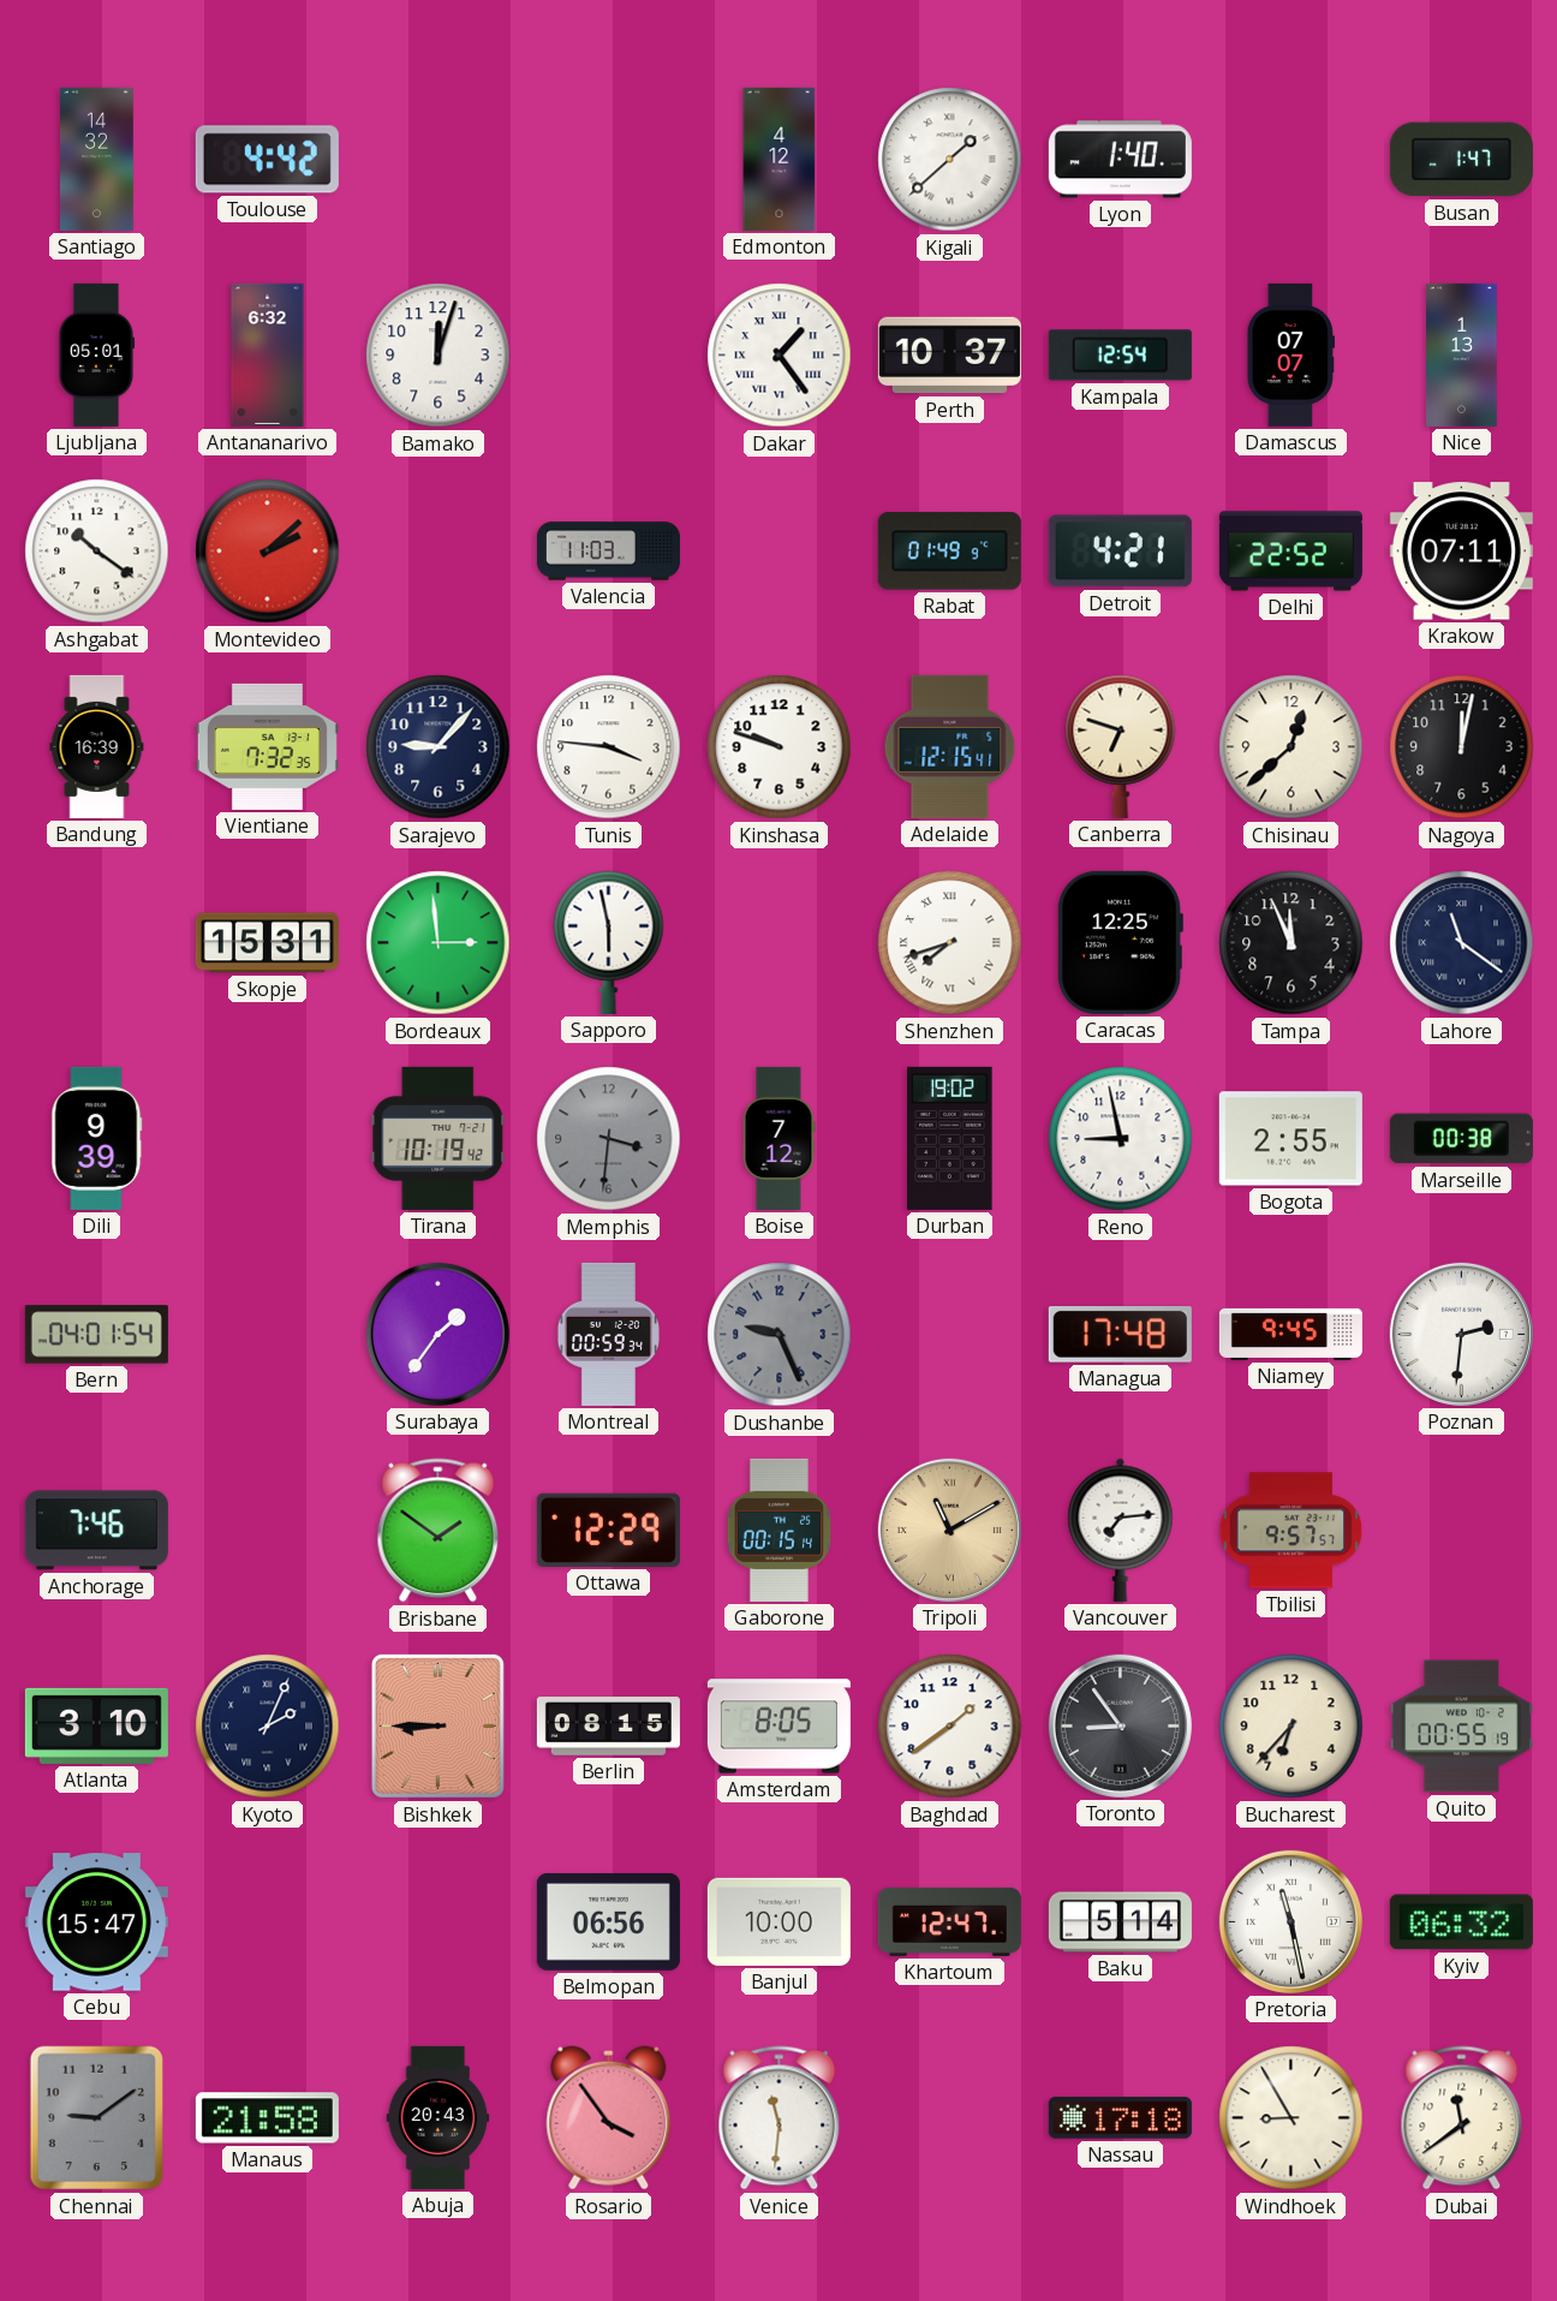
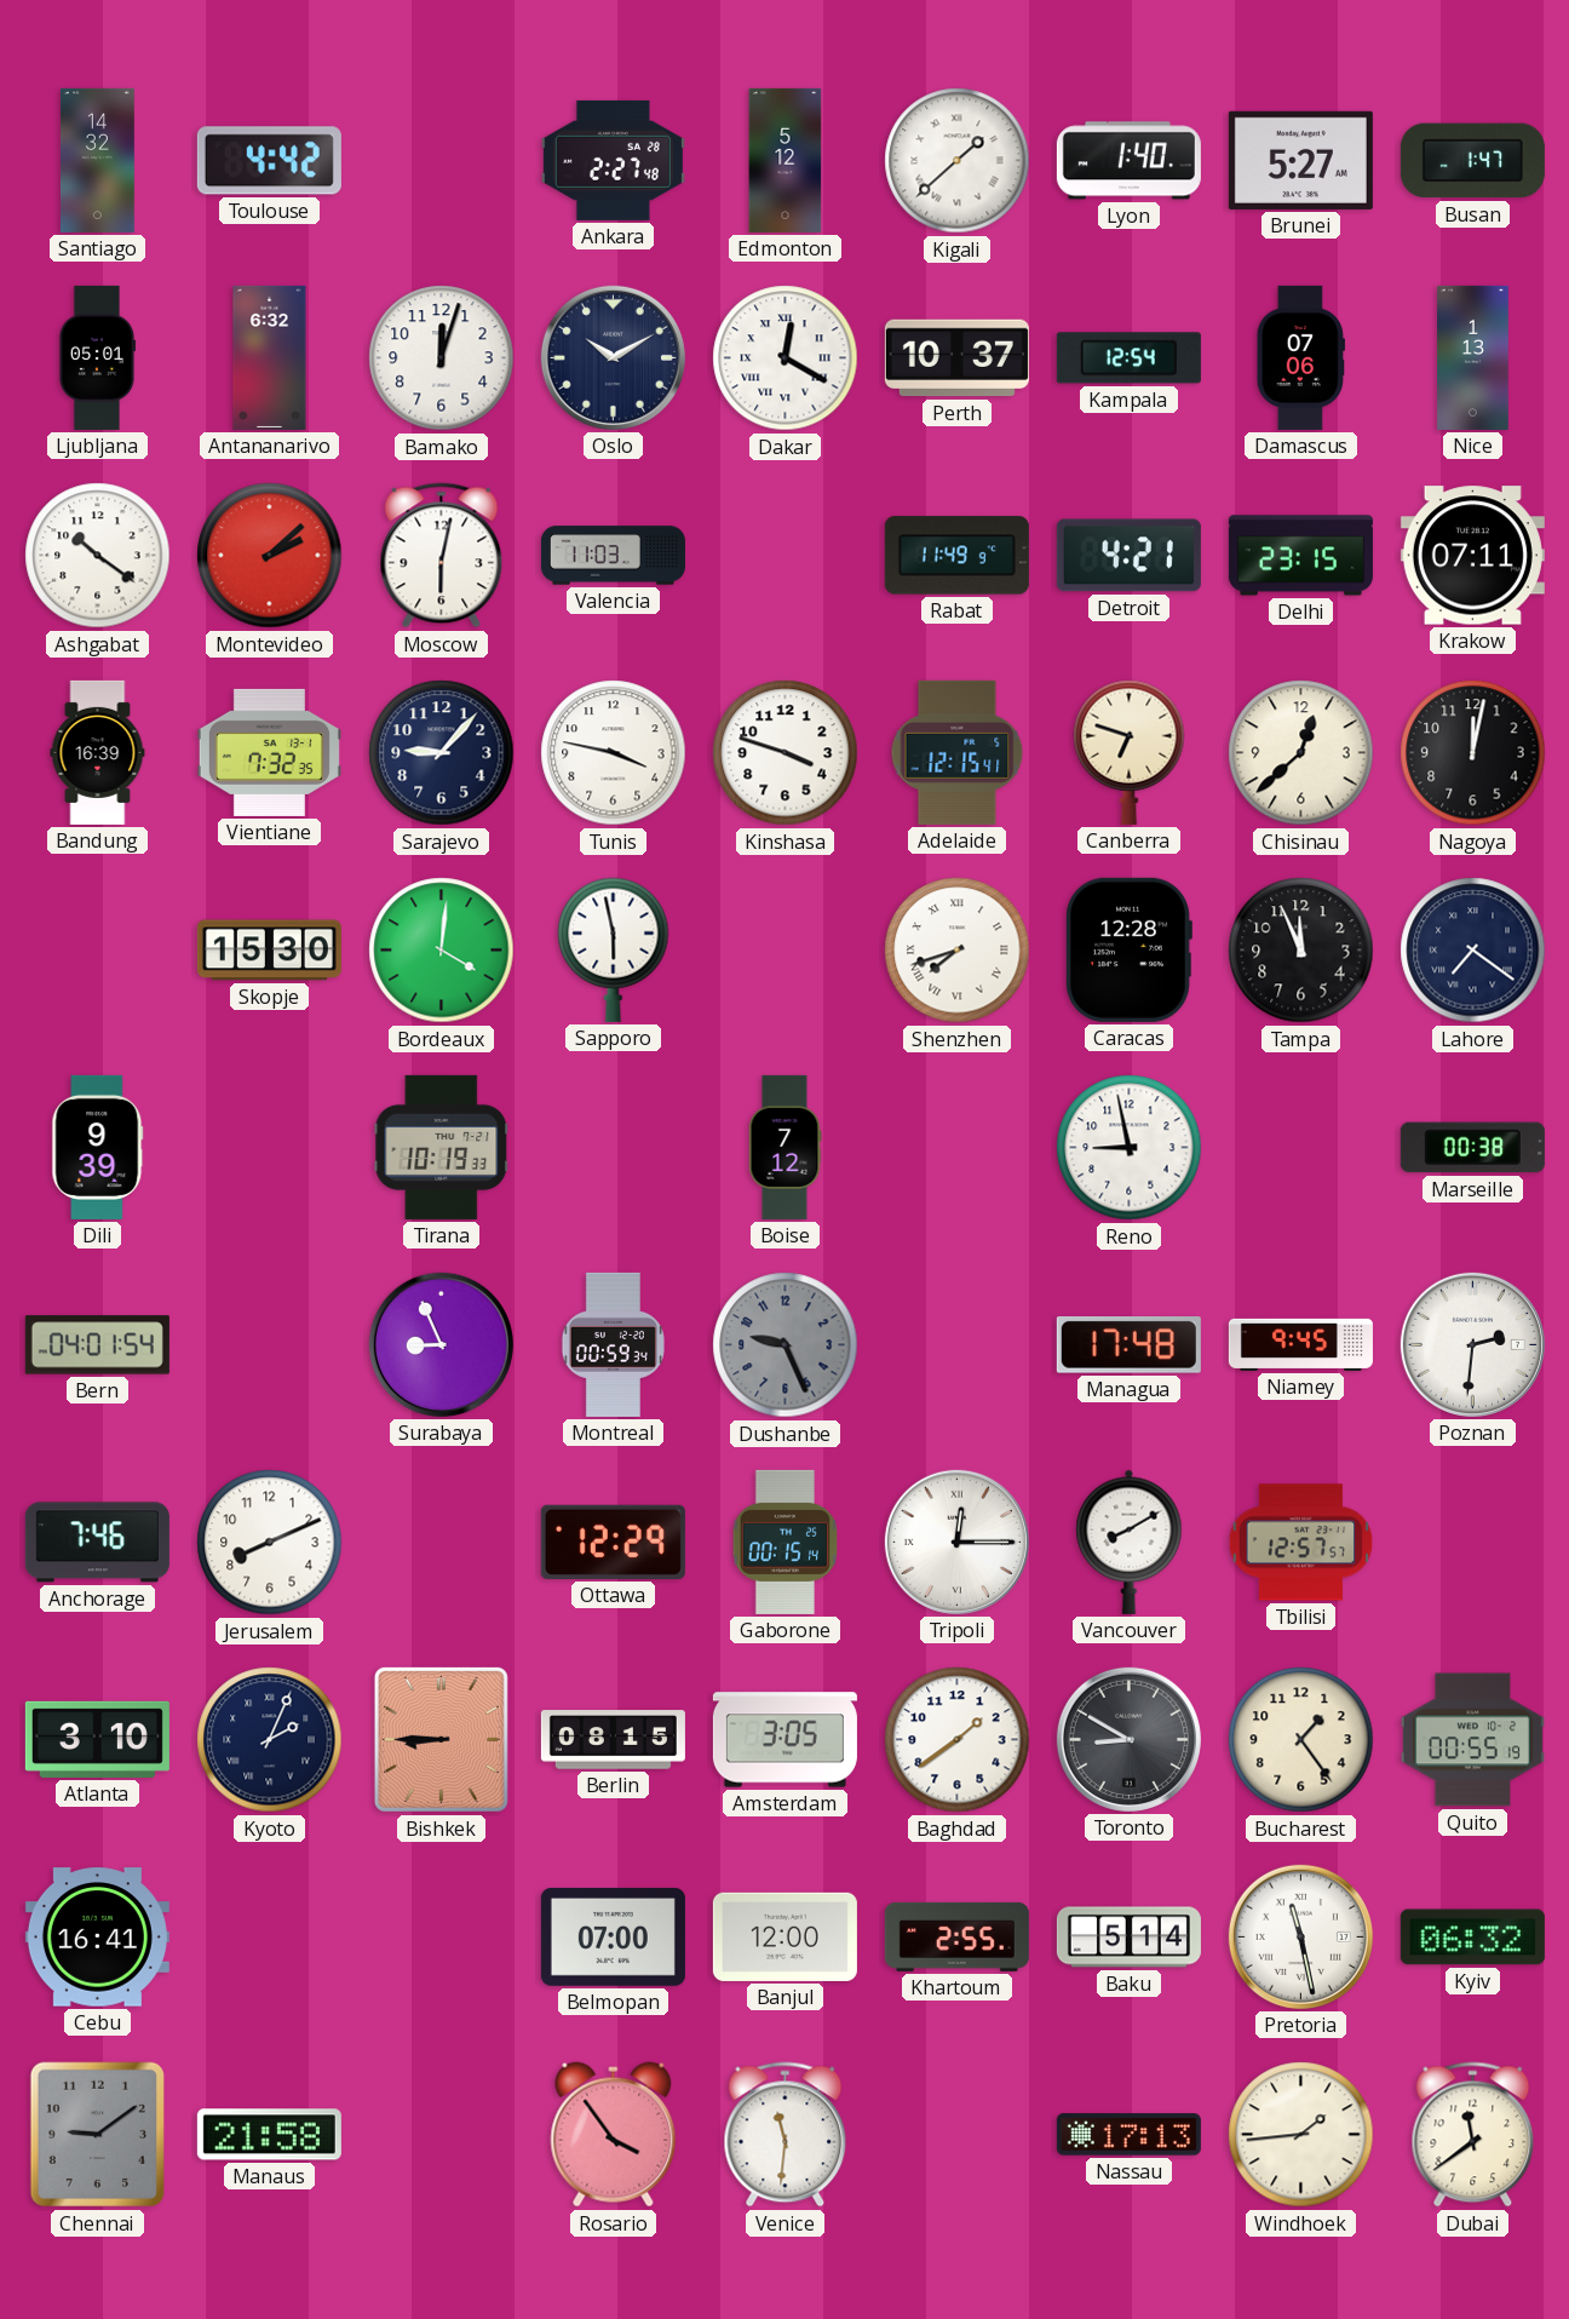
Ankara: none -> 2:27 (613, 160)
Edmonton: 4:12 -> 5:12 (786, 160)
Brunei: none -> 5:27 (1300, 160)
Oslo: none -> 10:10 (613, 357)
Dakar: 1:24 -> 12:20 (786, 358)
Damascus: 07:07 -> 07:06 (1300, 357)
Moscow: none -> 6:02 (442, 556)
Rabat: 01:49 -> 11:49 (956, 556)
Delhi: 22:52 -> 23:15 (1300, 556)
Tunis: 3:46 -> 3:47 (614, 753)
Kinshasa: 9:48 -> 3:48 (786, 753)
Skopje: 15:31 -> 15:30 (269, 951)
Bordeaux: 2:59 -> 4:01 (442, 951)
Caracas: 12:25 -> 12:28 (1128, 949)
Lahore: 11:21 -> 7:21 (1473, 951)
Tirana: 10:19:42 -> 10:19:33 (442, 1147)
Memphis: 3:31 -> none (609, 1139)
Durban: 19:02 -> none (950, 1138)
Bogota: 2:55 -> none (1290, 1139)
Surabaya: 1:36 -> 8:56 (441, 1344)
Jerusalem: none -> 8:11 (270, 1543)
Brisbane: 1:51 -> none (439, 1531)
Tripoli: 11:10 -> 12:15 (956, 1542)
Tripoli dial: champagne -> white (956, 1542)
Vancouver: 7:14 -> 8:10 (1130, 1542)
Tbilisi: 9:57 -> 12:57 (1301, 1543)
Amsterdam: 8:05 -> 3:05 (784, 1740)
Toronto: 8:54 -> 8:50 (1128, 1739)
Bucharest: 6:37 -> 1:24 (1301, 1740)
Cebu: 15:47 -> 16:41 (97, 1938)
Belmopan: 06:56 -> 07:00 (613, 1936)
Banjul: 10:00 -> 12:00 (784, 1936)
Khartoum: 12:47 -> 2:55 (956, 1936)
Abuja: 20:43 -> none (439, 2117)
Nassau: 17:18 -> 17:13 (1128, 2135)
Windhoek: 8:55 -> 1:44 (1301, 2135)
